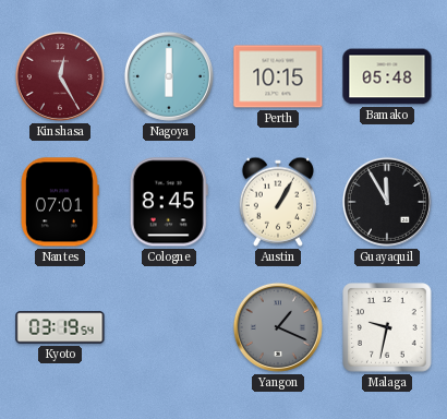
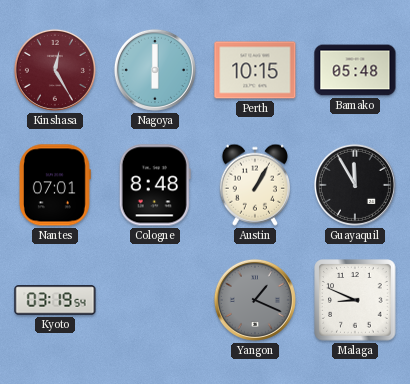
Cologne: 8:45 -> 8:48 (155, 185)
Malaga: 9:32 -> 8:49 (355, 300)
